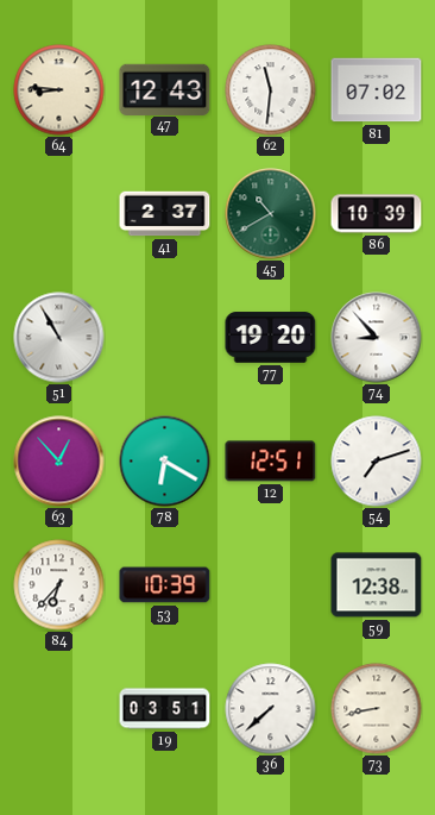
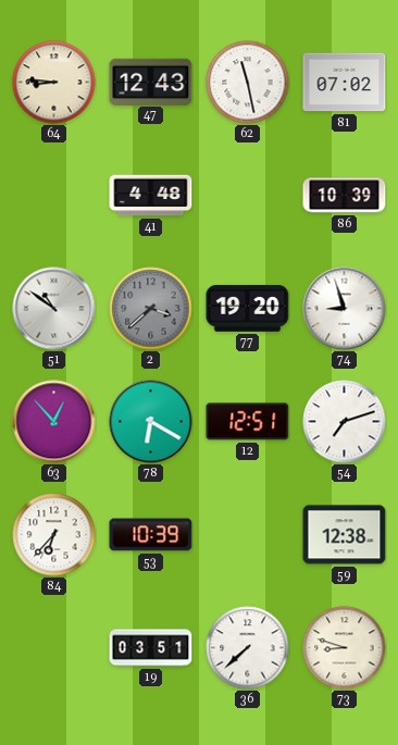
62: 11:31 -> 11:28 (248, 83)
41: 2:37 -> 4:48 (151, 196)
45: 10:40 -> none (271, 214)
51: 10:55 -> 10:51 (54, 309)
2: none -> 3:38 (151, 309)
74: 8:53 -> 8:57 (345, 309)
73: 8:43 -> 8:48 (345, 648)
